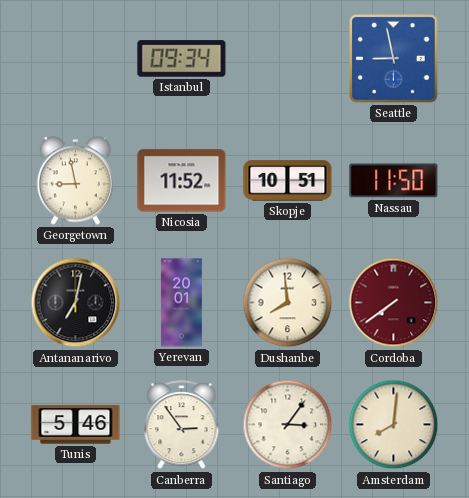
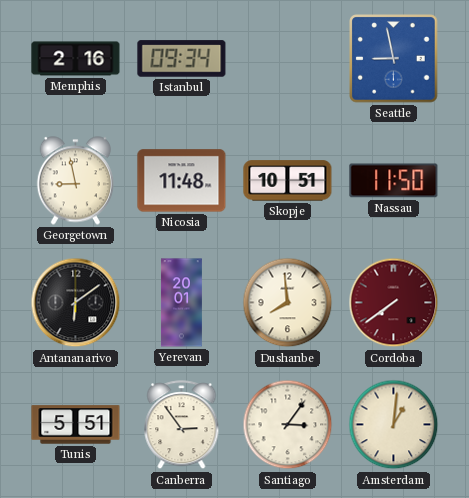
Memphis: none -> 2:16 (76, 59)
Nicosia: 11:52 -> 11:48 (182, 181)
Antananarivo: 7:02 -> 6:09 (76, 303)
Tunis: 5:46 -> 5:51 (76, 425)
Amsterdam: 8:01 -> 1:01 (394, 425)
